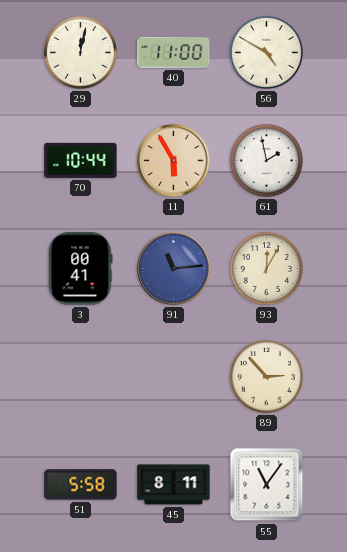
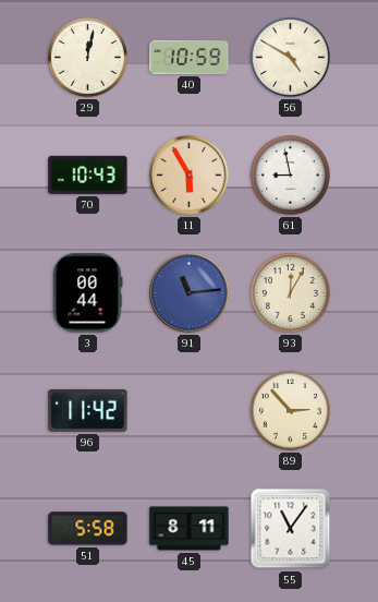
40: 11:00 -> 10:59 (190, 57)
70: 10:44 -> 10:43 (88, 174)
61: 1:58 -> 8:58 (290, 174)
3: 00:41 -> 00:44 (88, 293)
96: none -> 11:42 (88, 410)
